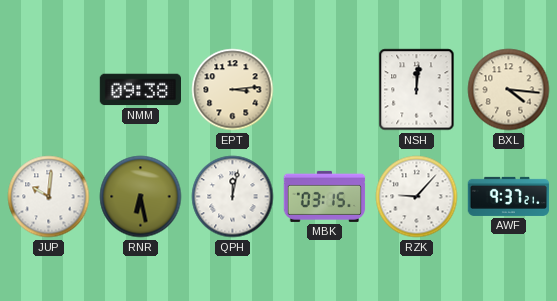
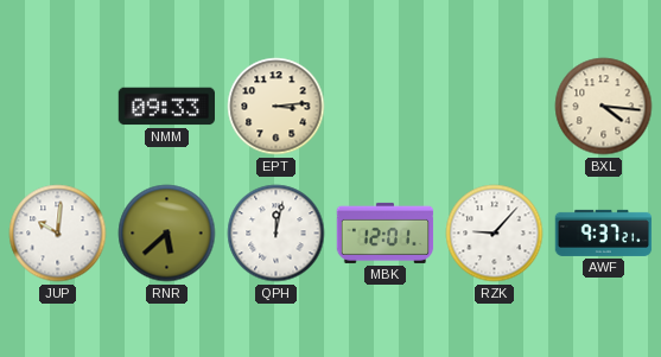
NMM: 09:38 -> 09:33 (166, 107)
NSH: 12:01 -> none (417, 90)
RNR: 6:28 -> 5:38 (167, 234)
MBK: 03:15 -> 12:01 (386, 232)
